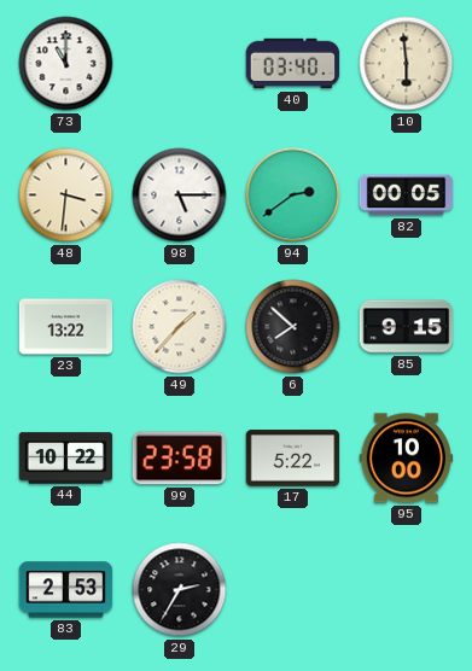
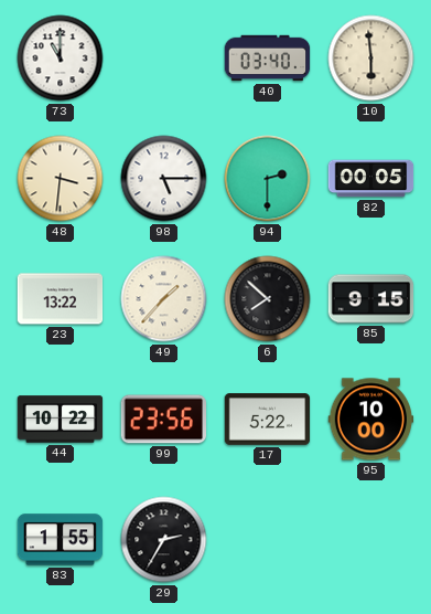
94: 2:39 -> 2:30 (268, 179)
99: 23:58 -> 23:56 (164, 420)
83: 2:53 -> 1:55 (61, 540)
